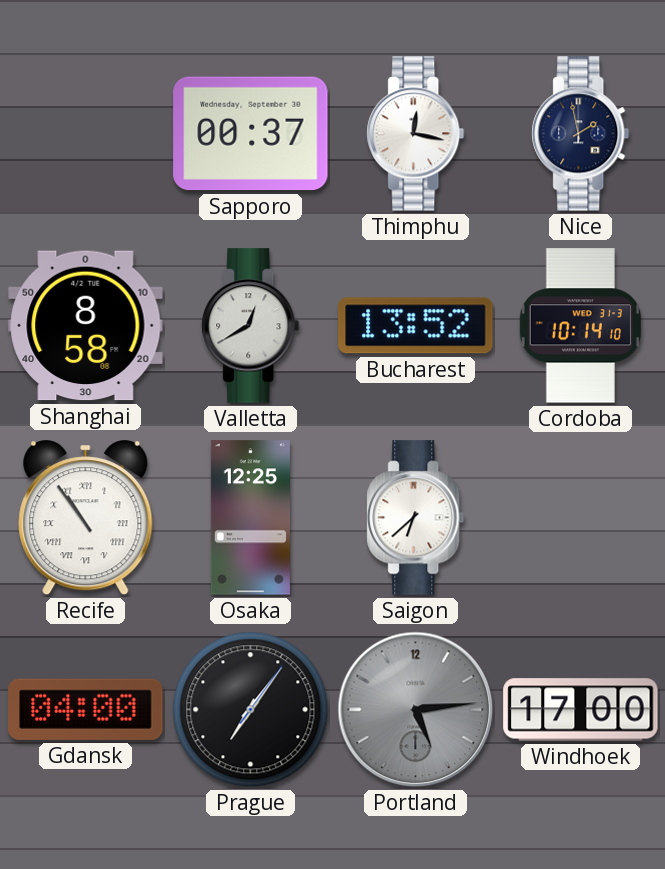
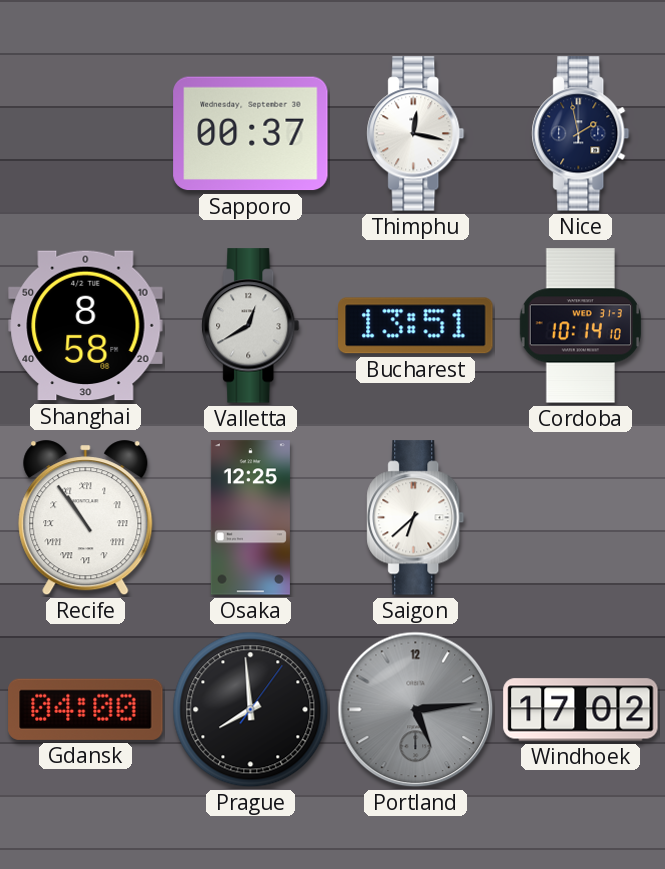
Bucharest: 13:52 -> 13:51 (416, 326)
Prague: 7:06 -> 7:59 (251, 710)
Windhoek: 17:00 -> 17:02 (581, 710)
